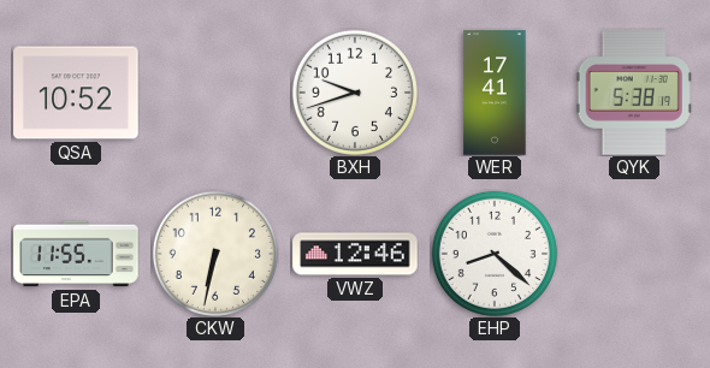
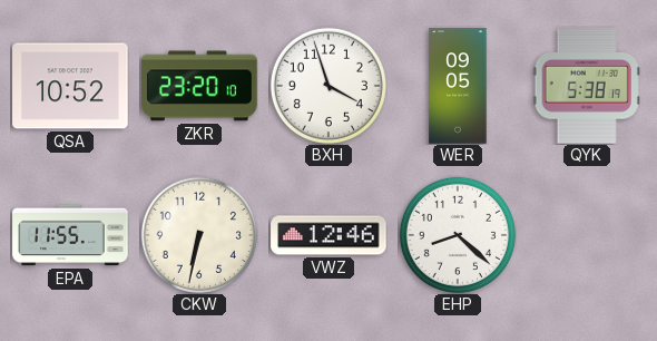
ZKR: none -> 23:20 (199, 86)
BXH: 9:42 -> 3:57 (329, 86)
WER: 17:41 -> 09:05 (458, 86)
